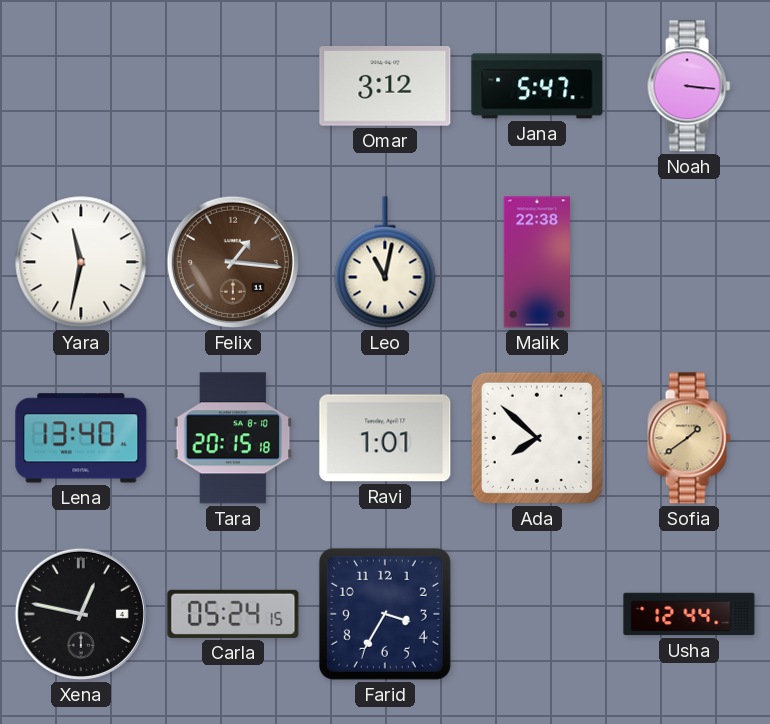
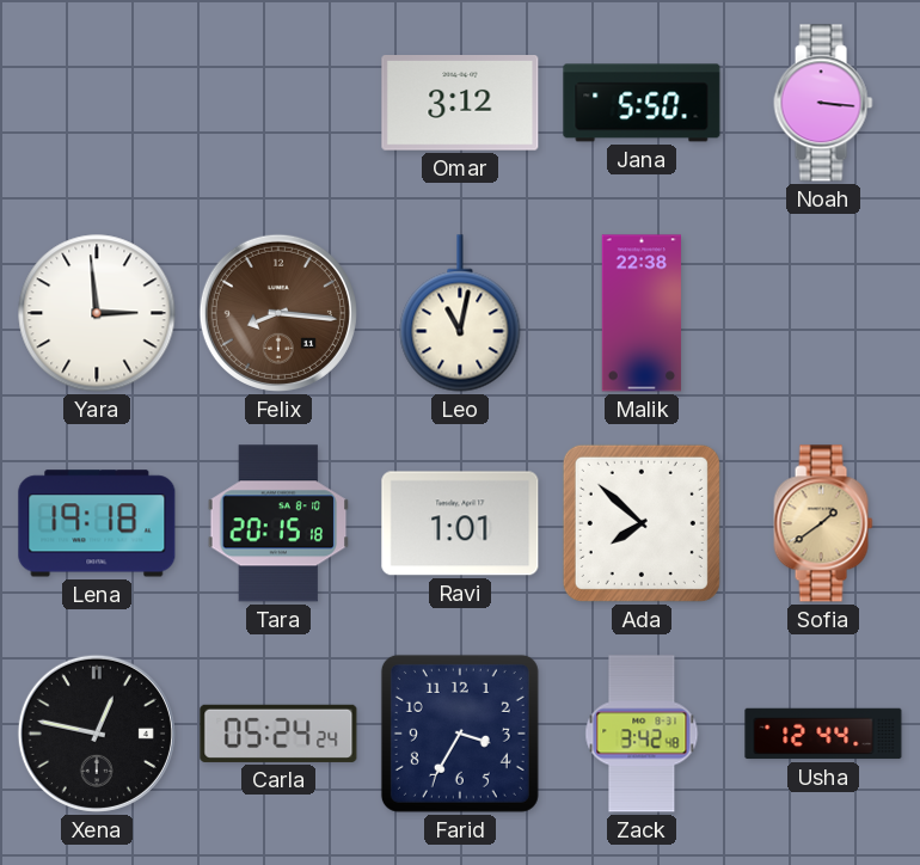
Jana: 5:47 -> 5:50 (642, 103)
Yara: 11:32 -> 2:59 (97, 313)
Felix: 1:16 -> 8:16 (278, 313)
Lena: 13:40 -> 19:18 (97, 523)
Carla: 05:24:15 -> 05:24:24 (278, 734)
Zack: none -> 3:42 (642, 734)
